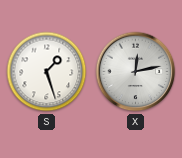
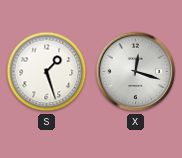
X: 12:13 -> 12:18 (136, 72)
